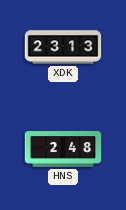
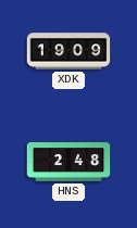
XDK: 23:13 -> 19:09 (68, 51)
